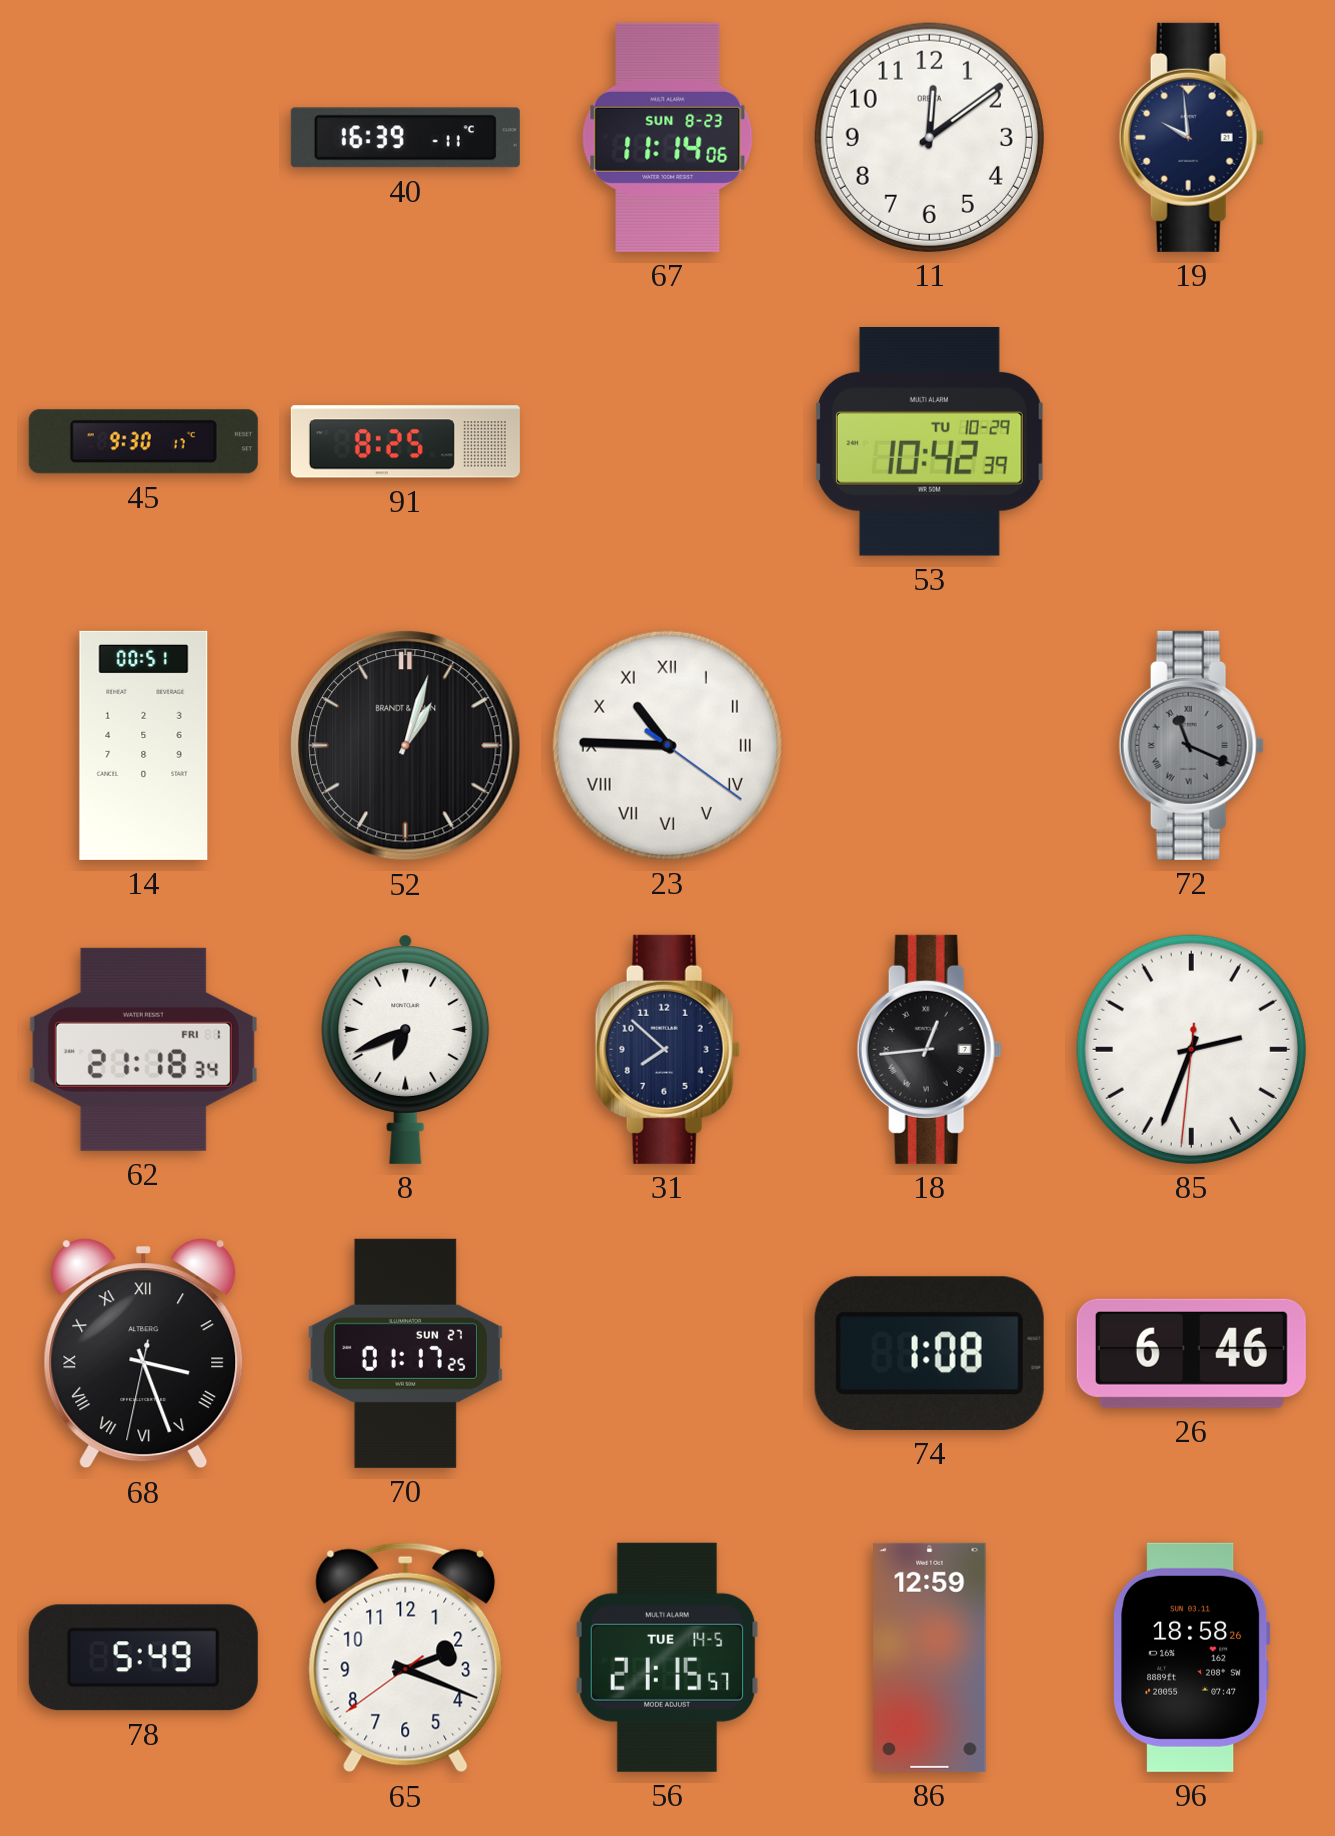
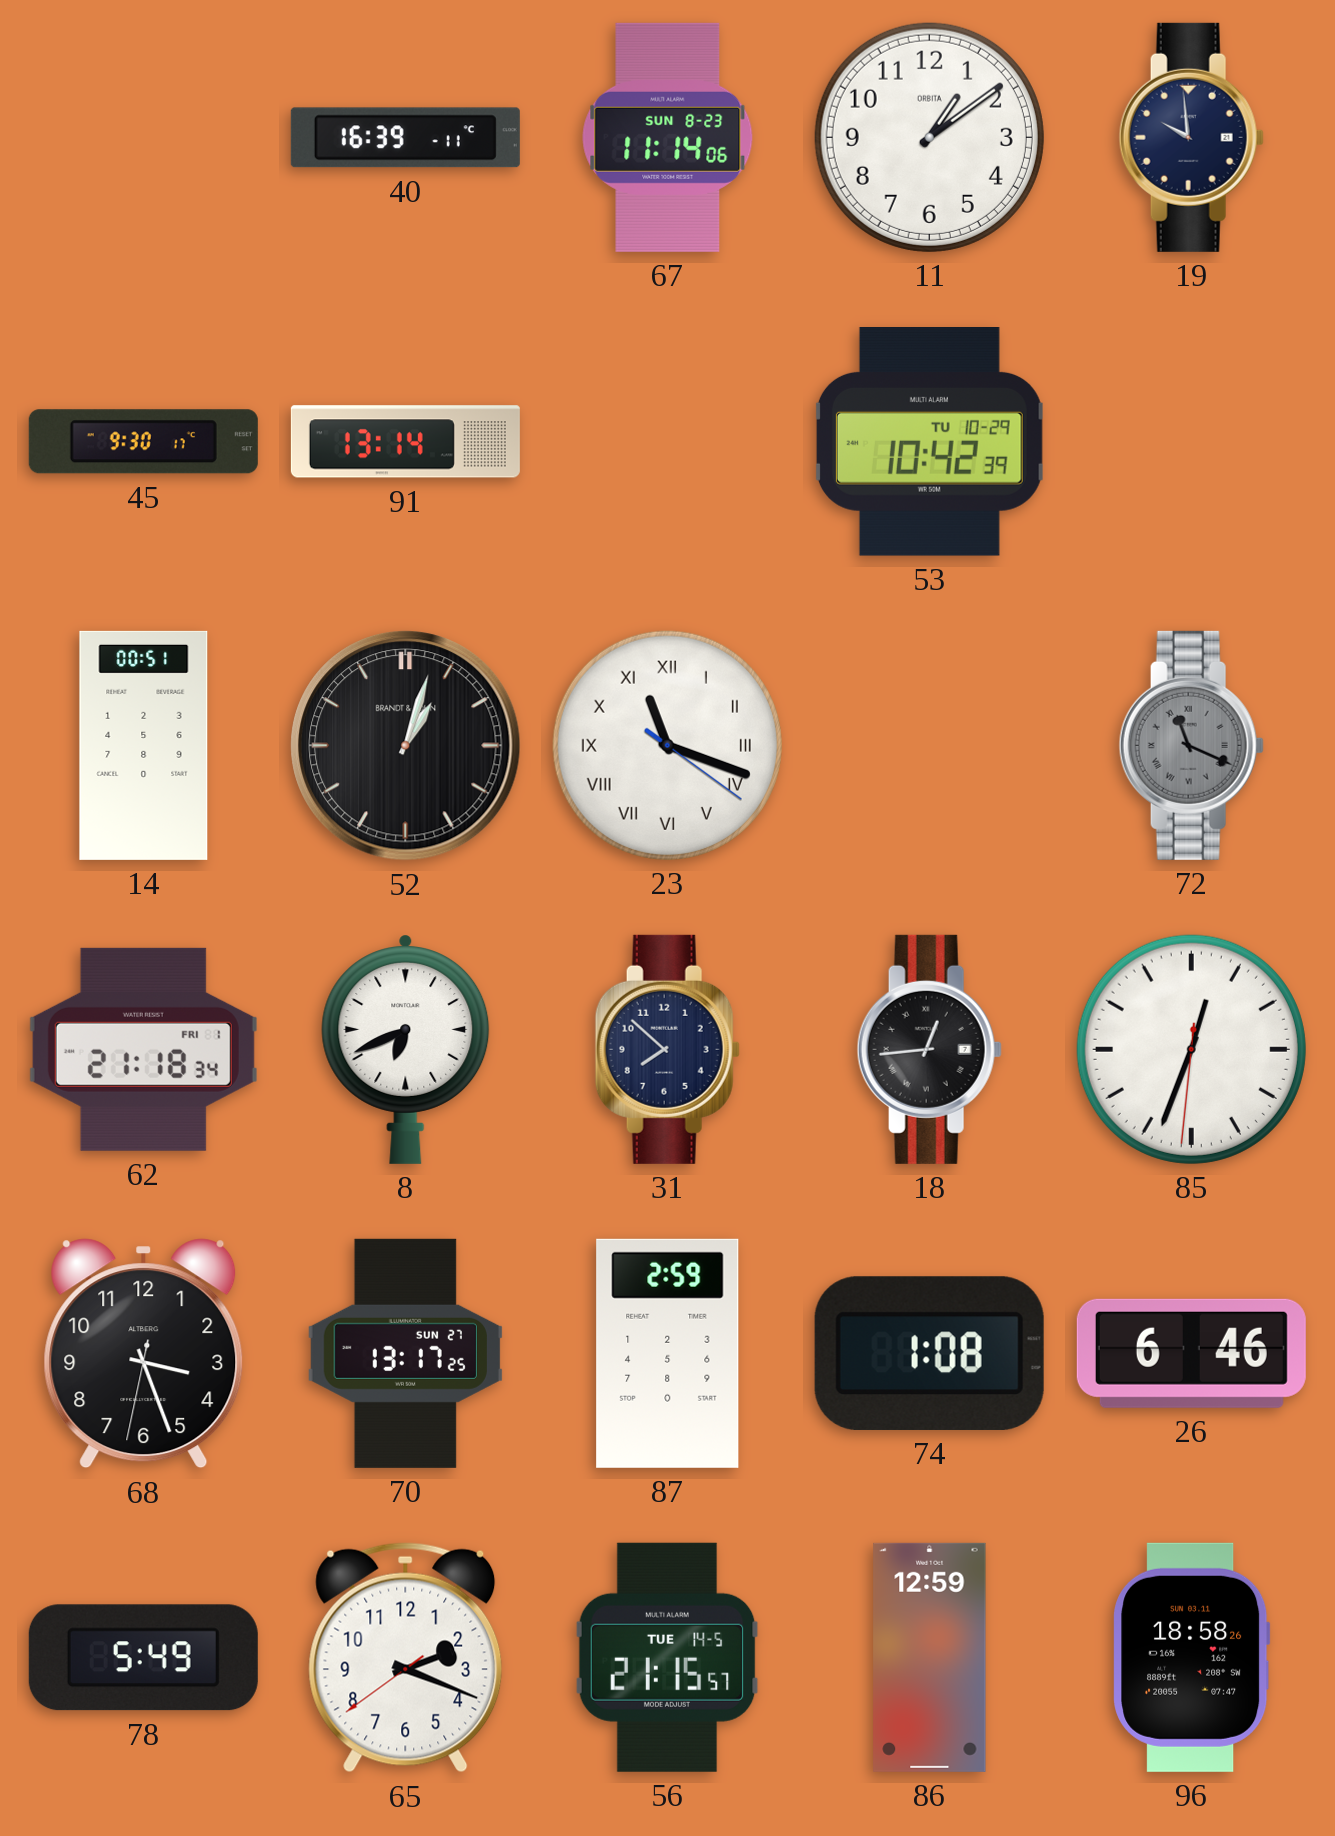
11: 12:09 -> 1:09 (929, 137)
91: 8:25 -> 13:14 (405, 442)
23: 10:45 -> 11:18 (667, 745)
85: 2:33 -> 12:33 (1191, 1049)
68 numerals: Roman -> Arabic (144, 1354)
70: 01:17 -> 13:17 (405, 1353)
87: none -> 2:59 (668, 1353)
